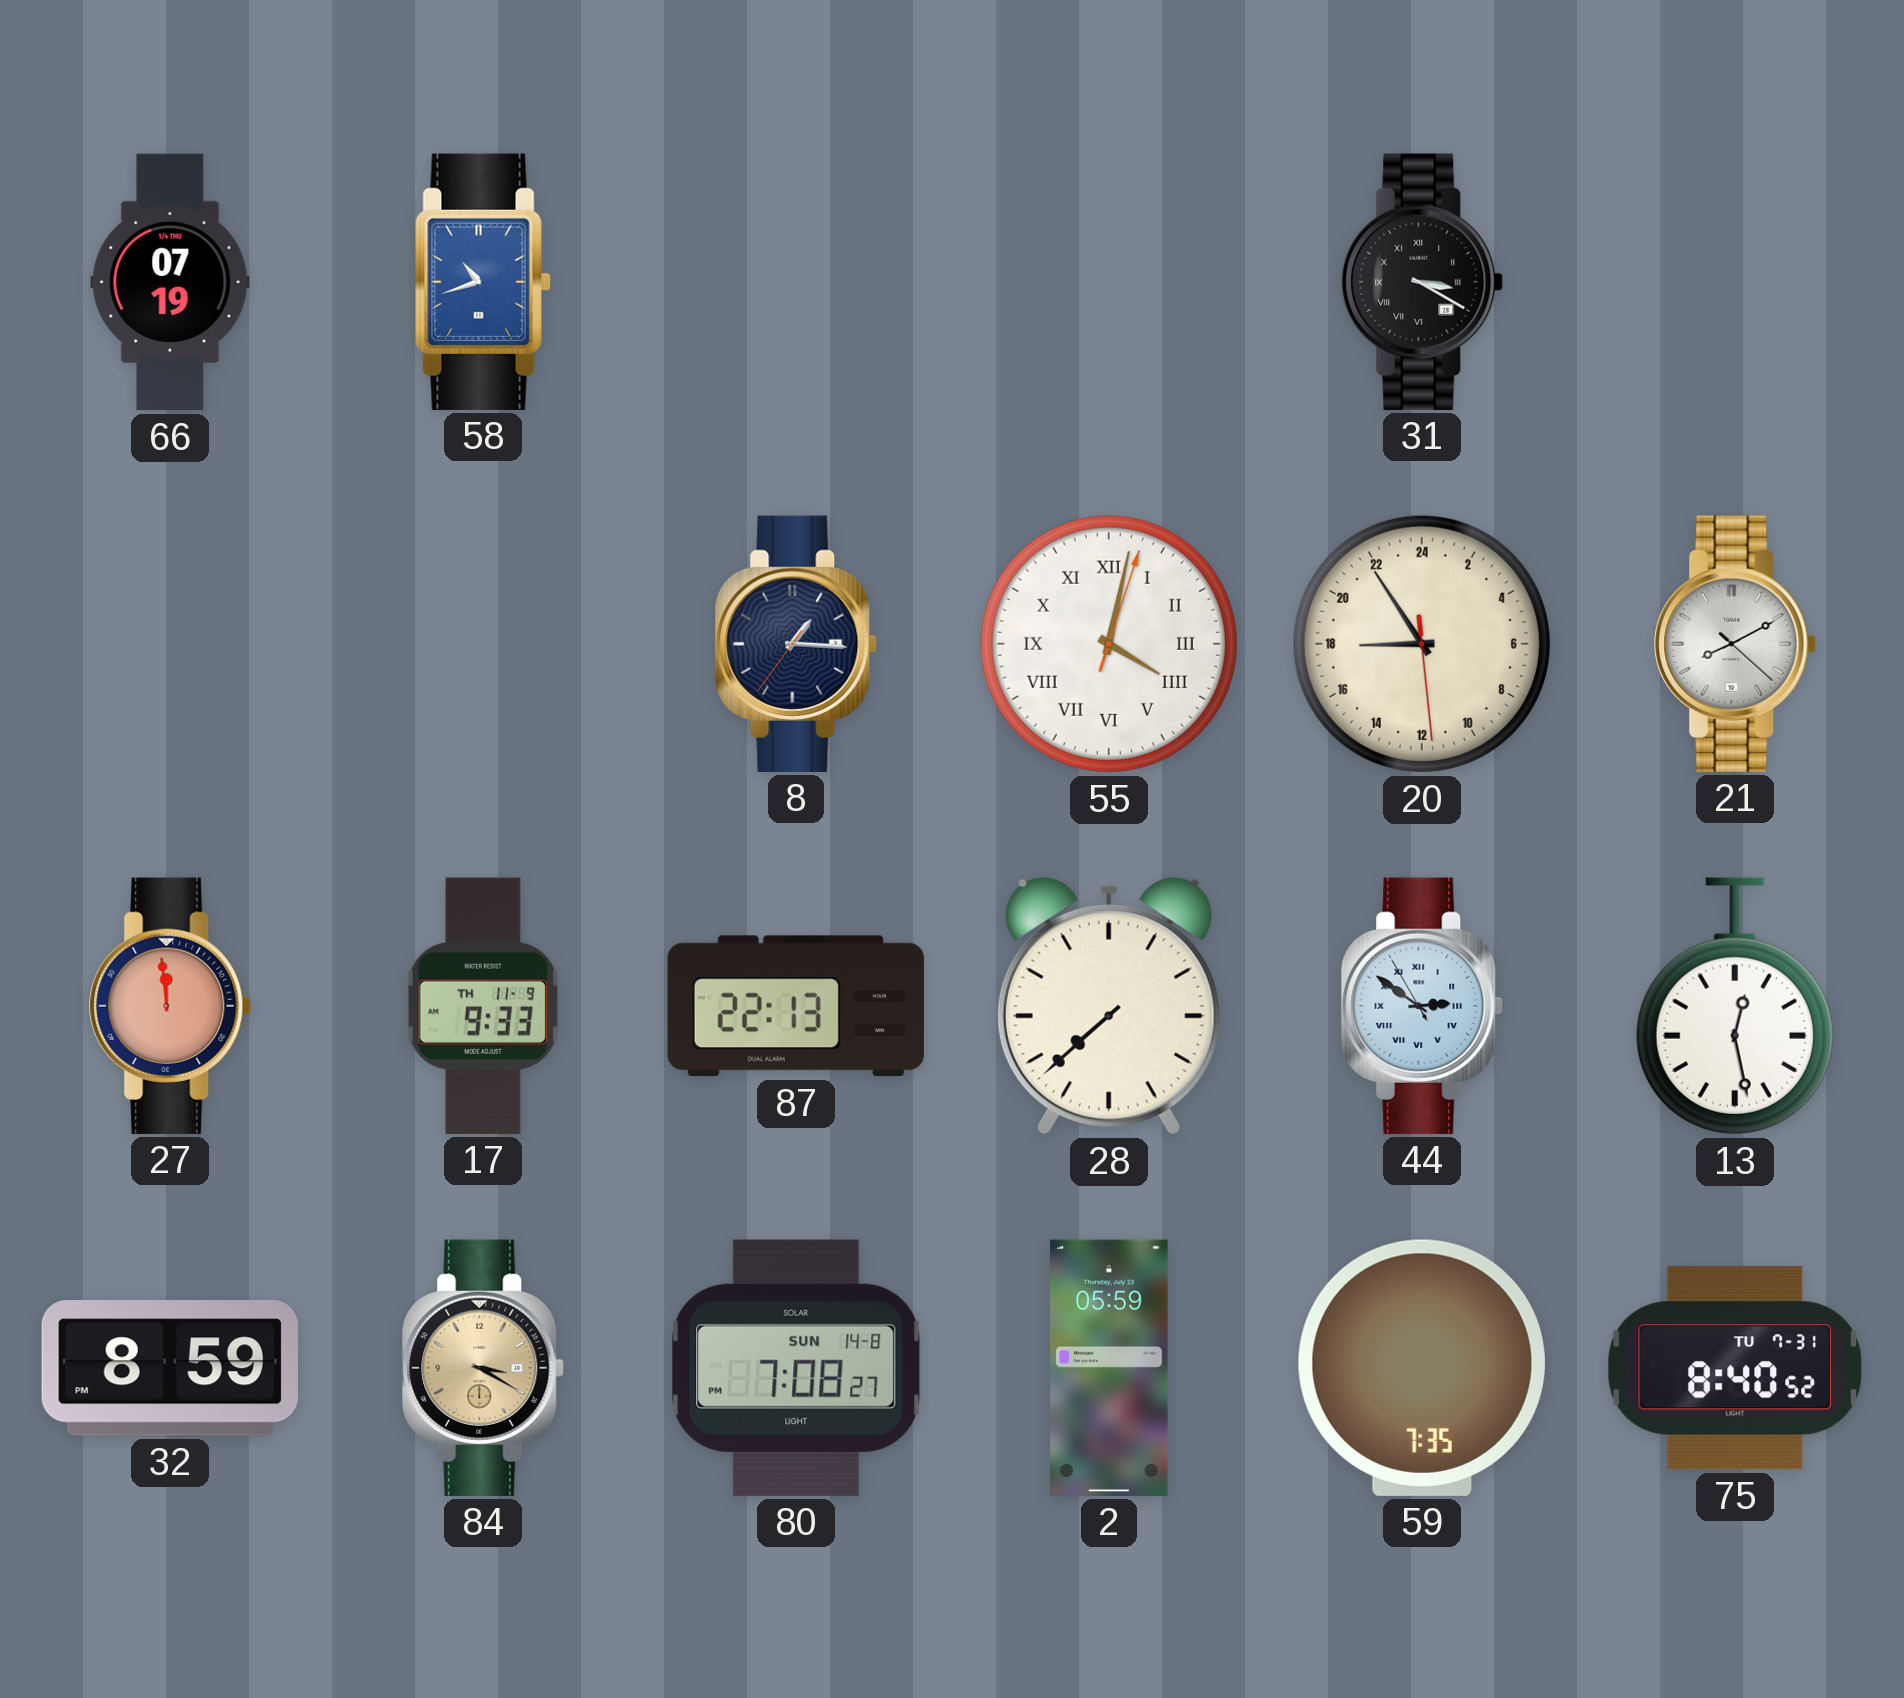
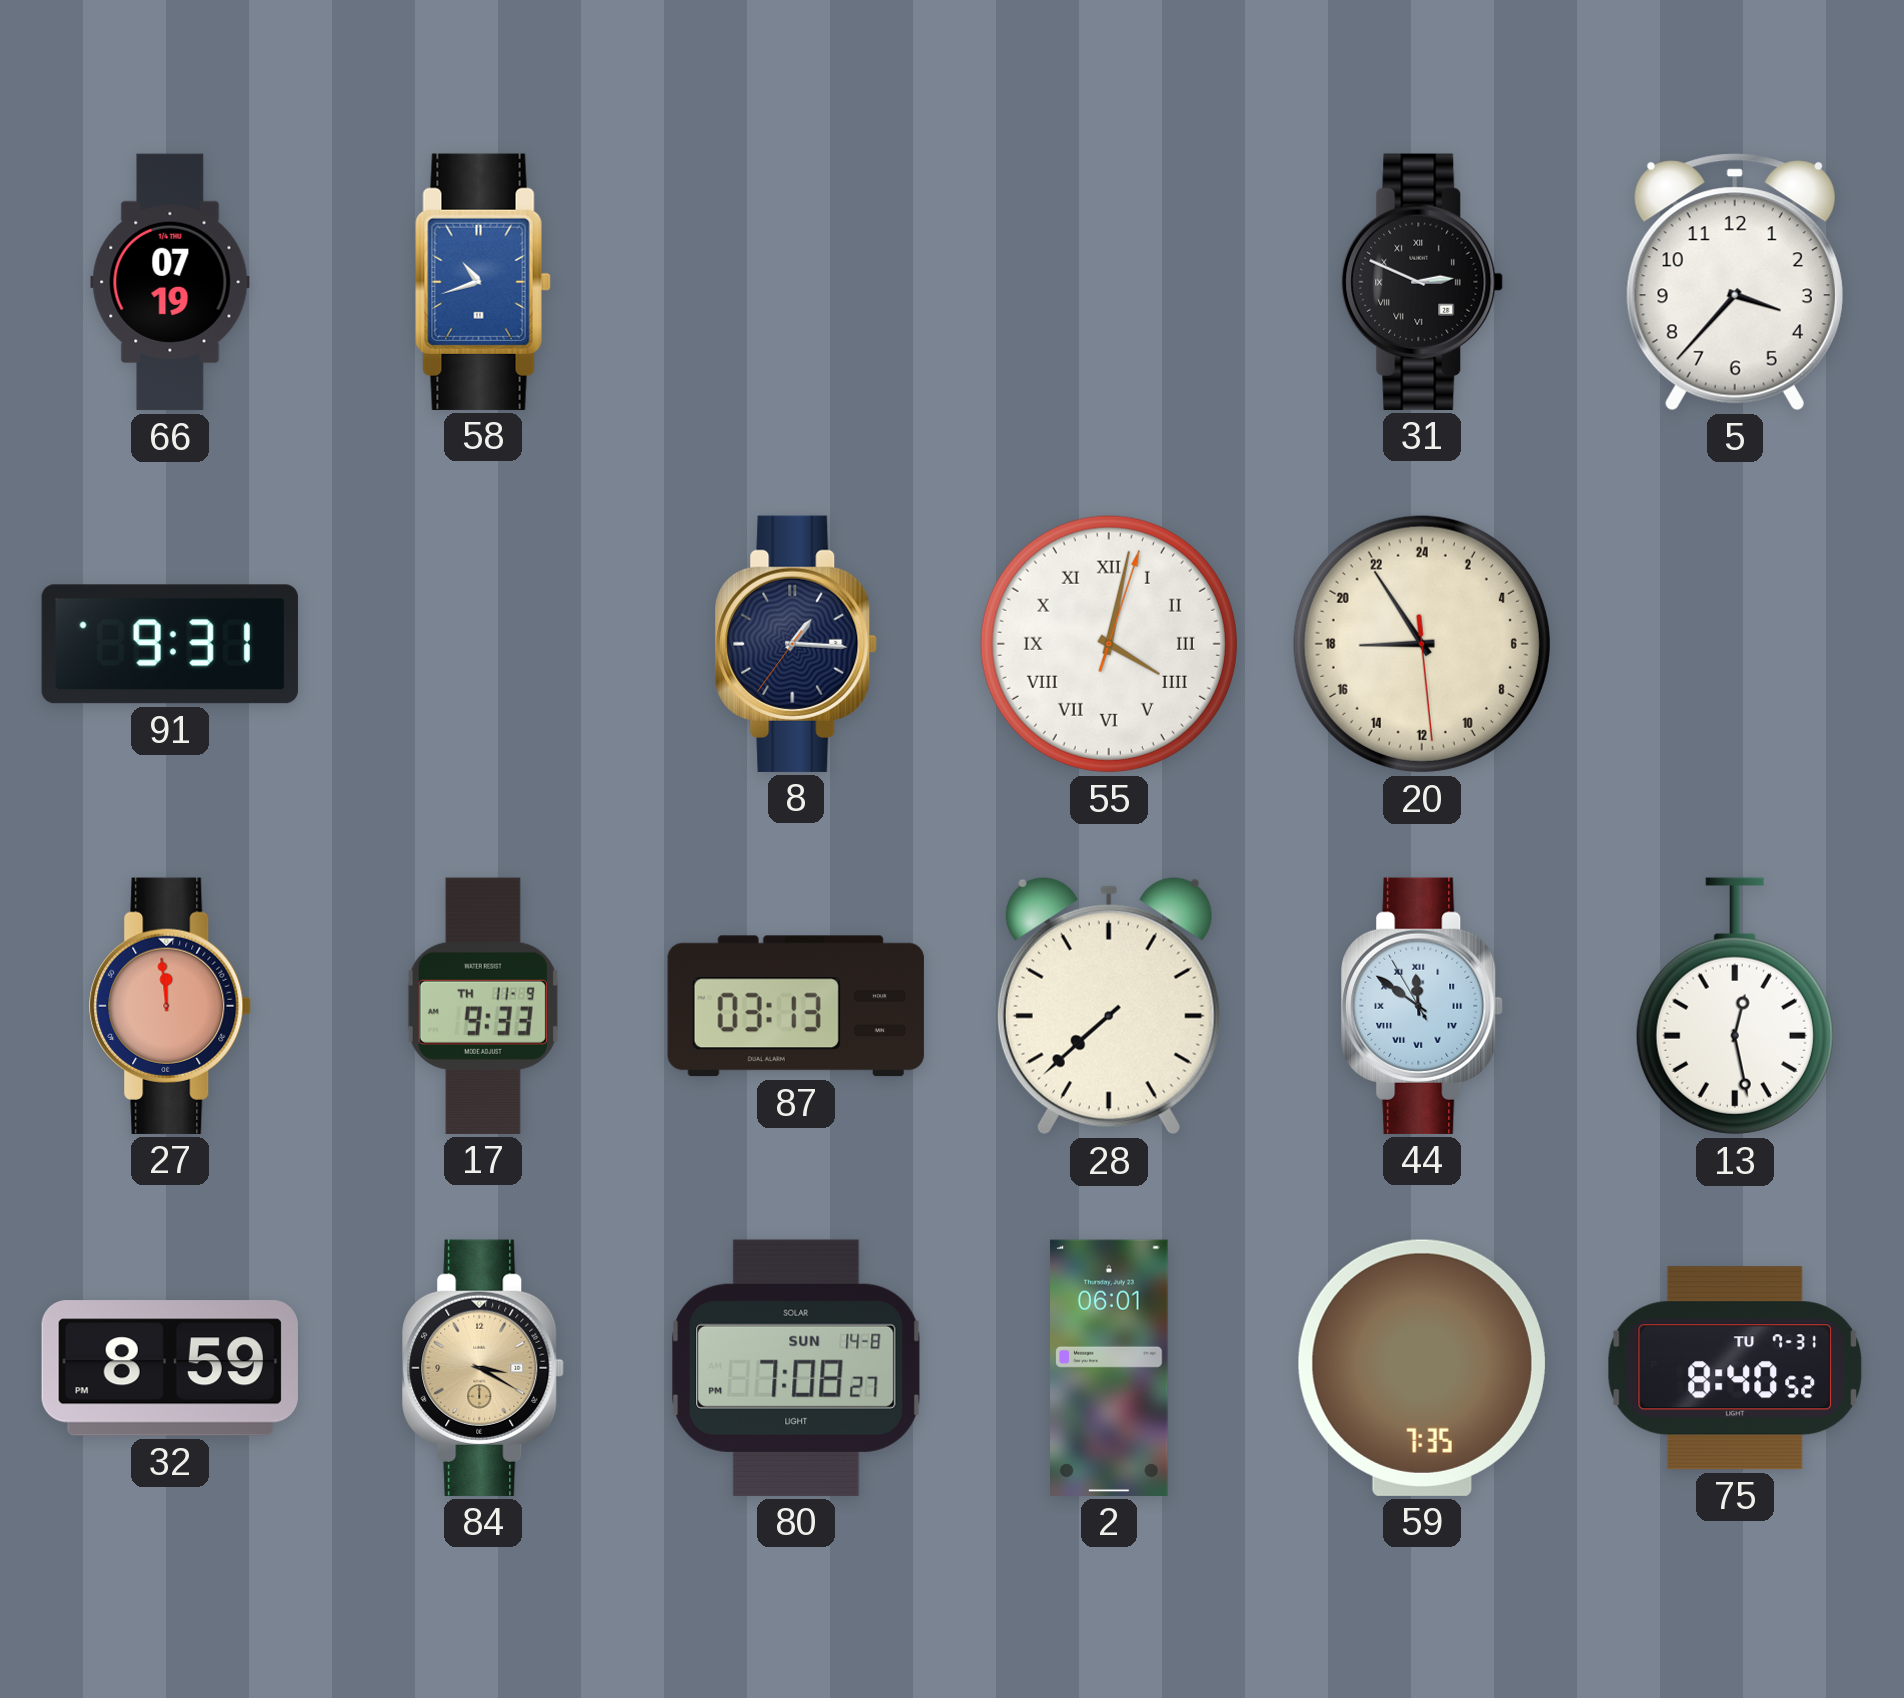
31: 3:20 -> 2:49 (1422, 282)
5: none -> 3:37 (1735, 282)
91: none -> 9:31 (170, 644)
21: 8:10 -> none (1735, 644)
87: 22:13 -> 03:13 (796, 1006)
44: 2:50 -> 11:50 (1422, 1006)
2: 05:59 -> 06:01 (1110, 1368)
